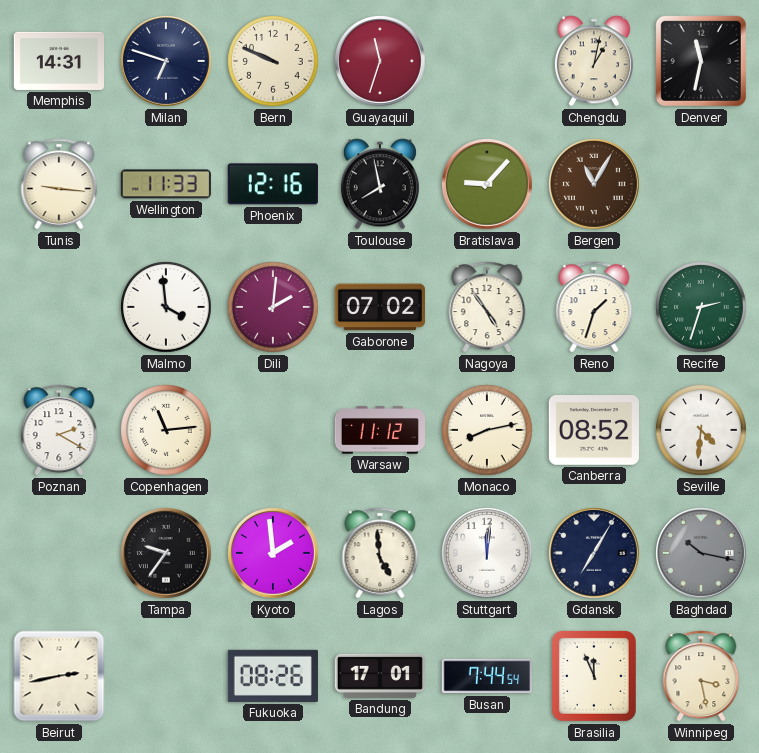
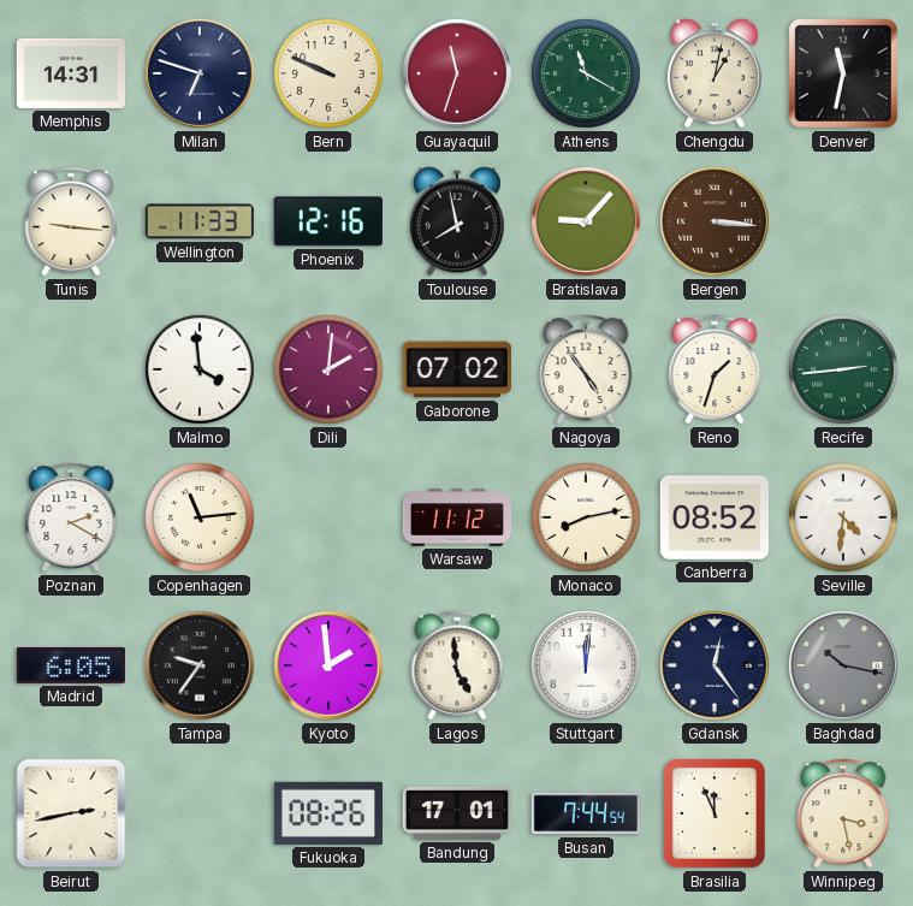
Athens: none -> 11:20 (586, 75)
Bergen: 11:05 -> 3:16 (716, 223)
Recife: 2:33 -> 2:44 (843, 371)
Madrid: none -> 6:05 (71, 665)
Gdansk: 7:05 -> 12:24 (716, 667)
